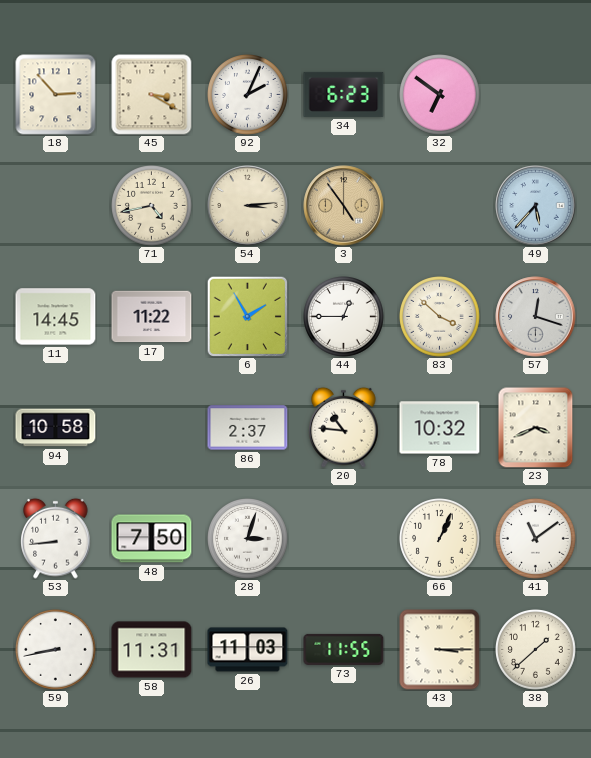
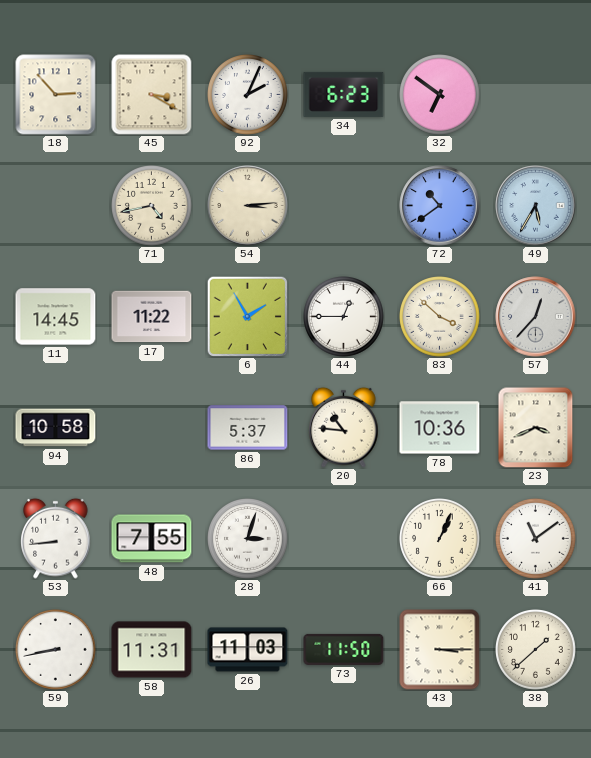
3: 4:54 -> none (344, 206)
72: none -> 10:39 (440, 206)
49: 5:37 -> 5:35 (536, 206)
57: 12:18 -> 12:37 (536, 317)
86: 2:37 -> 5:37 (248, 428)
78: 10:32 -> 10:36 (440, 428)
48: 7:50 -> 7:55 (152, 539)
73: 11:55 -> 11:50 (344, 649)
